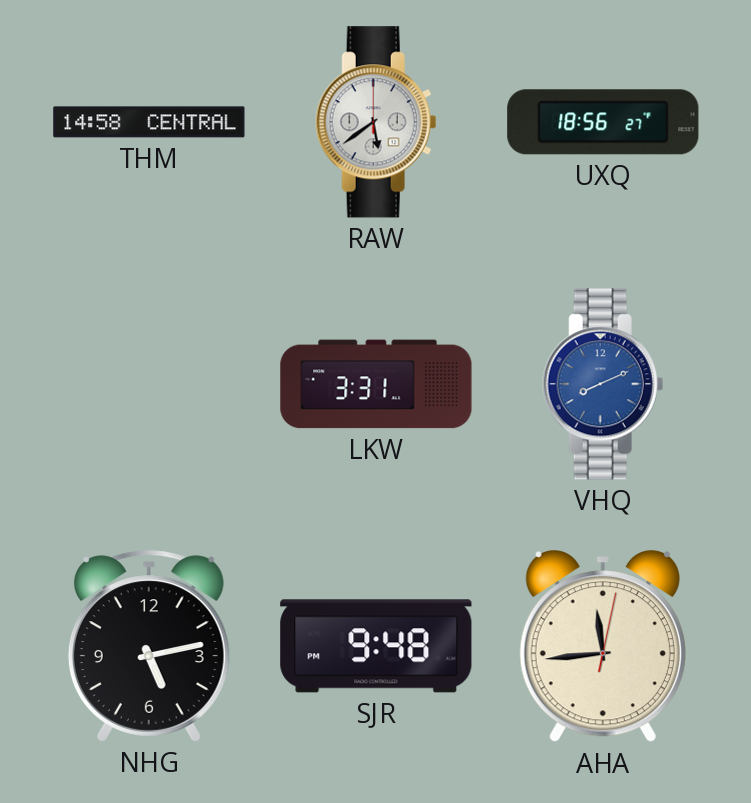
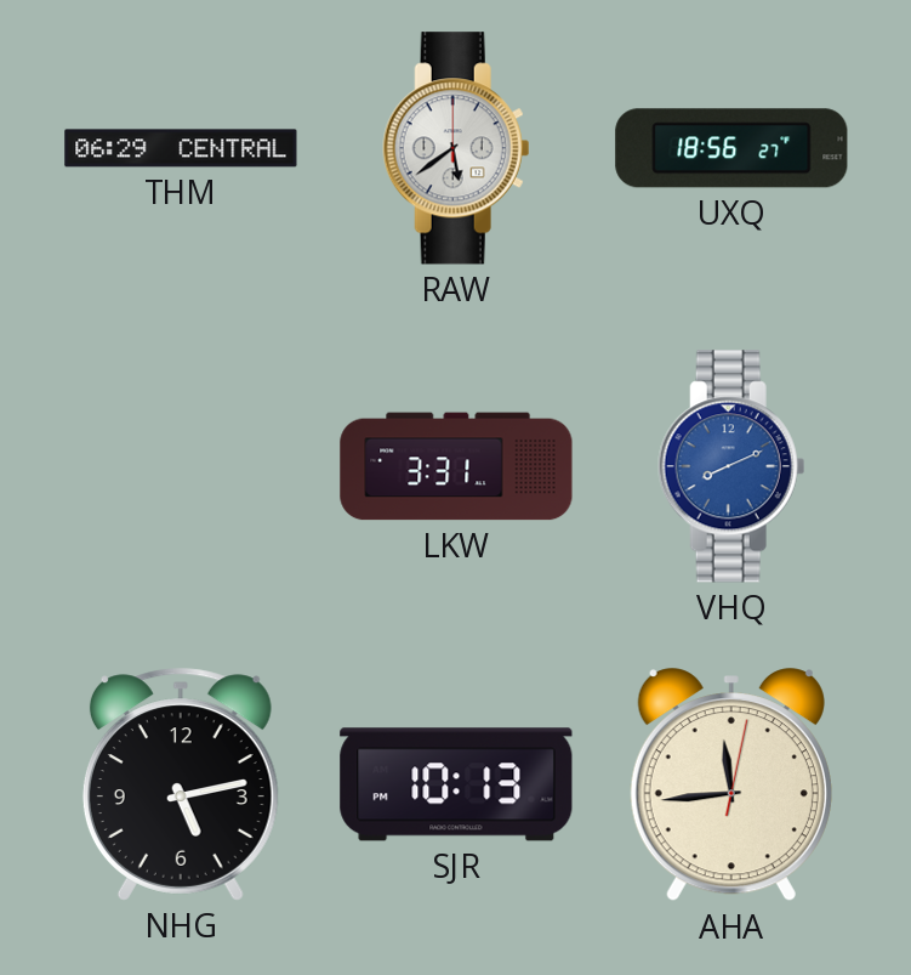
THM: 14:58 -> 06:29 (181, 148)
SJR: 9:48 -> 10:13 (456, 784)
